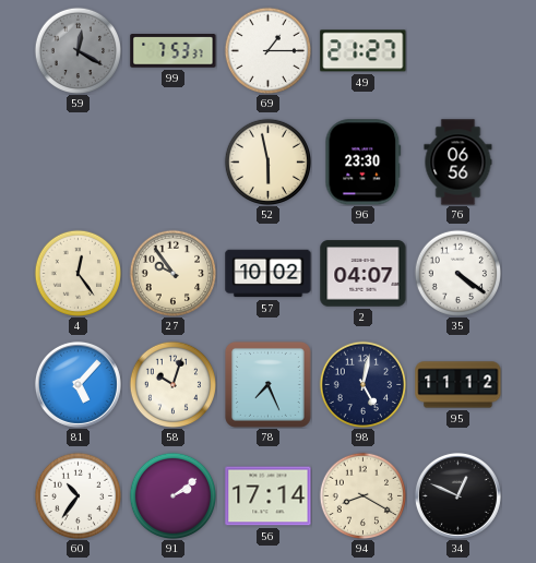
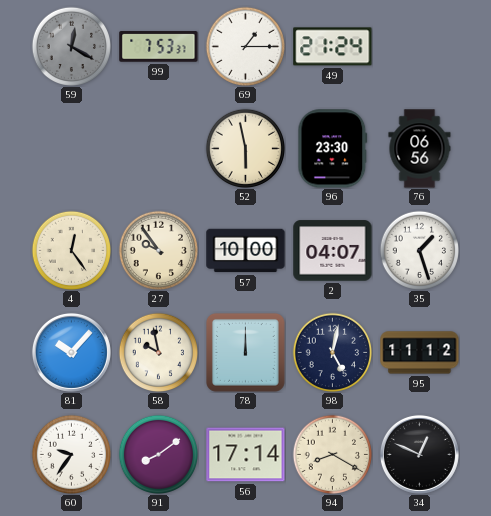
49: 21:27 -> 21:24 (333, 47)
57: 10:02 -> 10:00 (246, 251)
35: 4:21 -> 1:27 (419, 250)
81: 5:07 -> 10:07 (71, 352)
58: 10:03 -> 9:58 (158, 352)
78: 7:26 -> 12:00 (245, 352)
60: 10:36 -> 9:36 (71, 454)
91: 2:09 -> 8:09 (158, 454)
